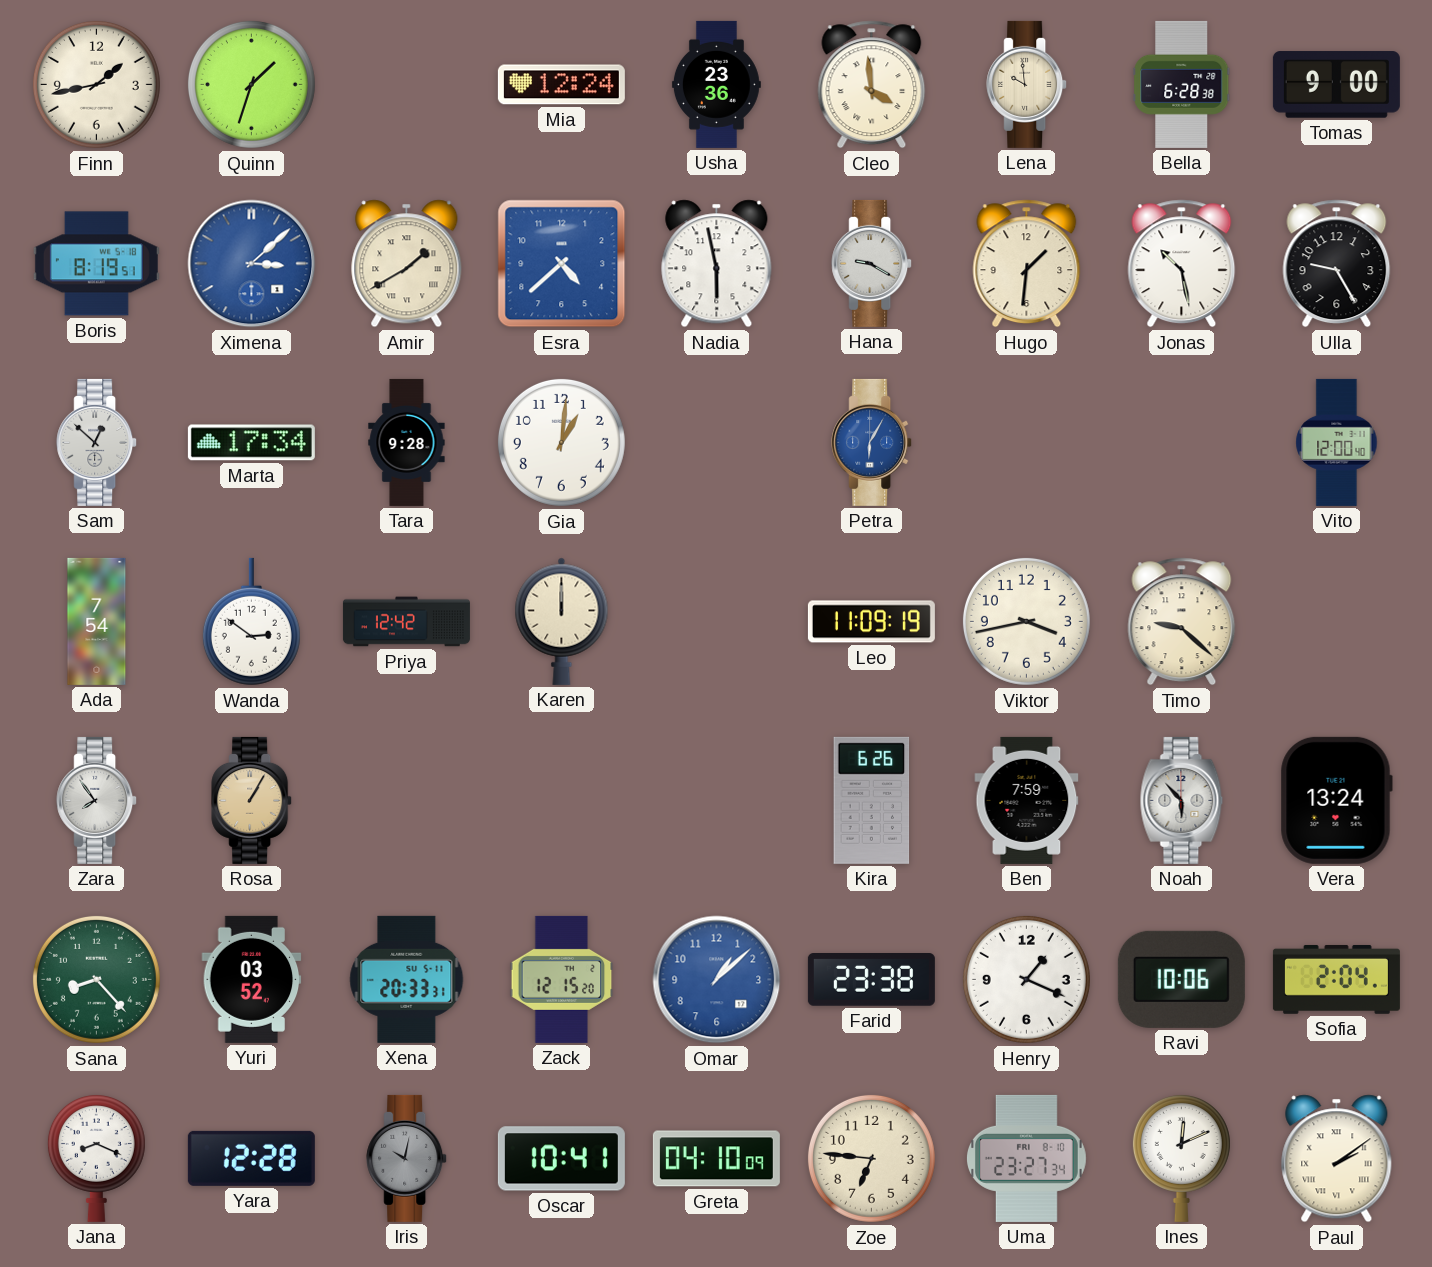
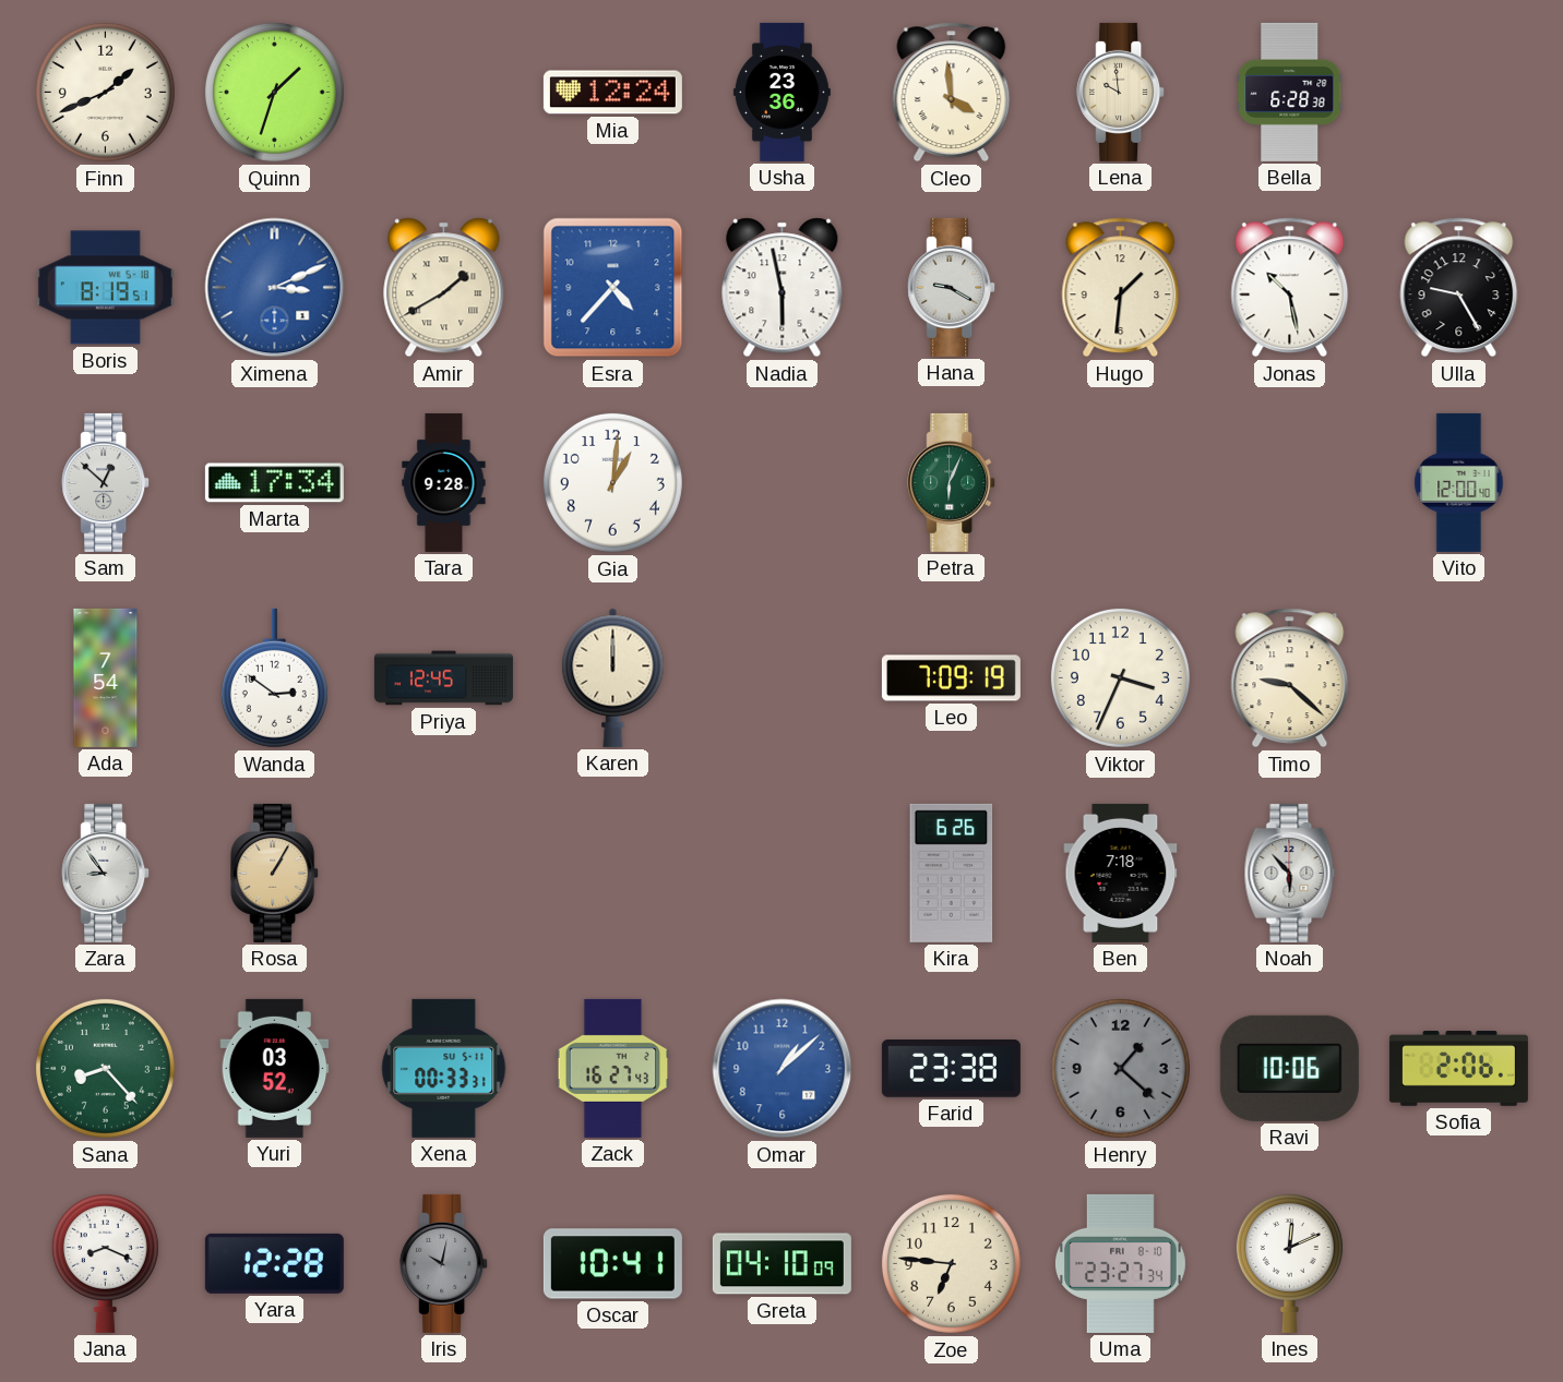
Finn: 1:43 -> 1:41 (105, 92)
Tomas: 9:00 -> none (1336, 85)
Ximena: 3:08 -> 3:11 (275, 288)
Esra: 4:38 -> 4:37 (613, 288)
Petra: 6:05 -> 6:04 (952, 482)
Petra dial: blue -> green (952, 482)
Priya: 12:42 -> 12:45 (443, 678)
Leo: 11:09 -> 7:09 (951, 678)
Viktor: 3:43 -> 3:34 (1120, 677)
Zara: 7:54 -> 8:54 (106, 873)
Ben: 7:59 -> 7:18 (1121, 873)
Vera: 13:24 -> none (1336, 800)
Xena: 20:33 -> 00:33 (444, 1068)
Zack: 12:15 -> 16:27 (613, 1068)
Henry: 1:19 -> 1:22 (1120, 1068)
Henry dial: white -> grey (1120, 1068)
Sofia: 2:04 -> 2:06 (1458, 1068)
Paul: 2:09 -> none (1337, 1159)
